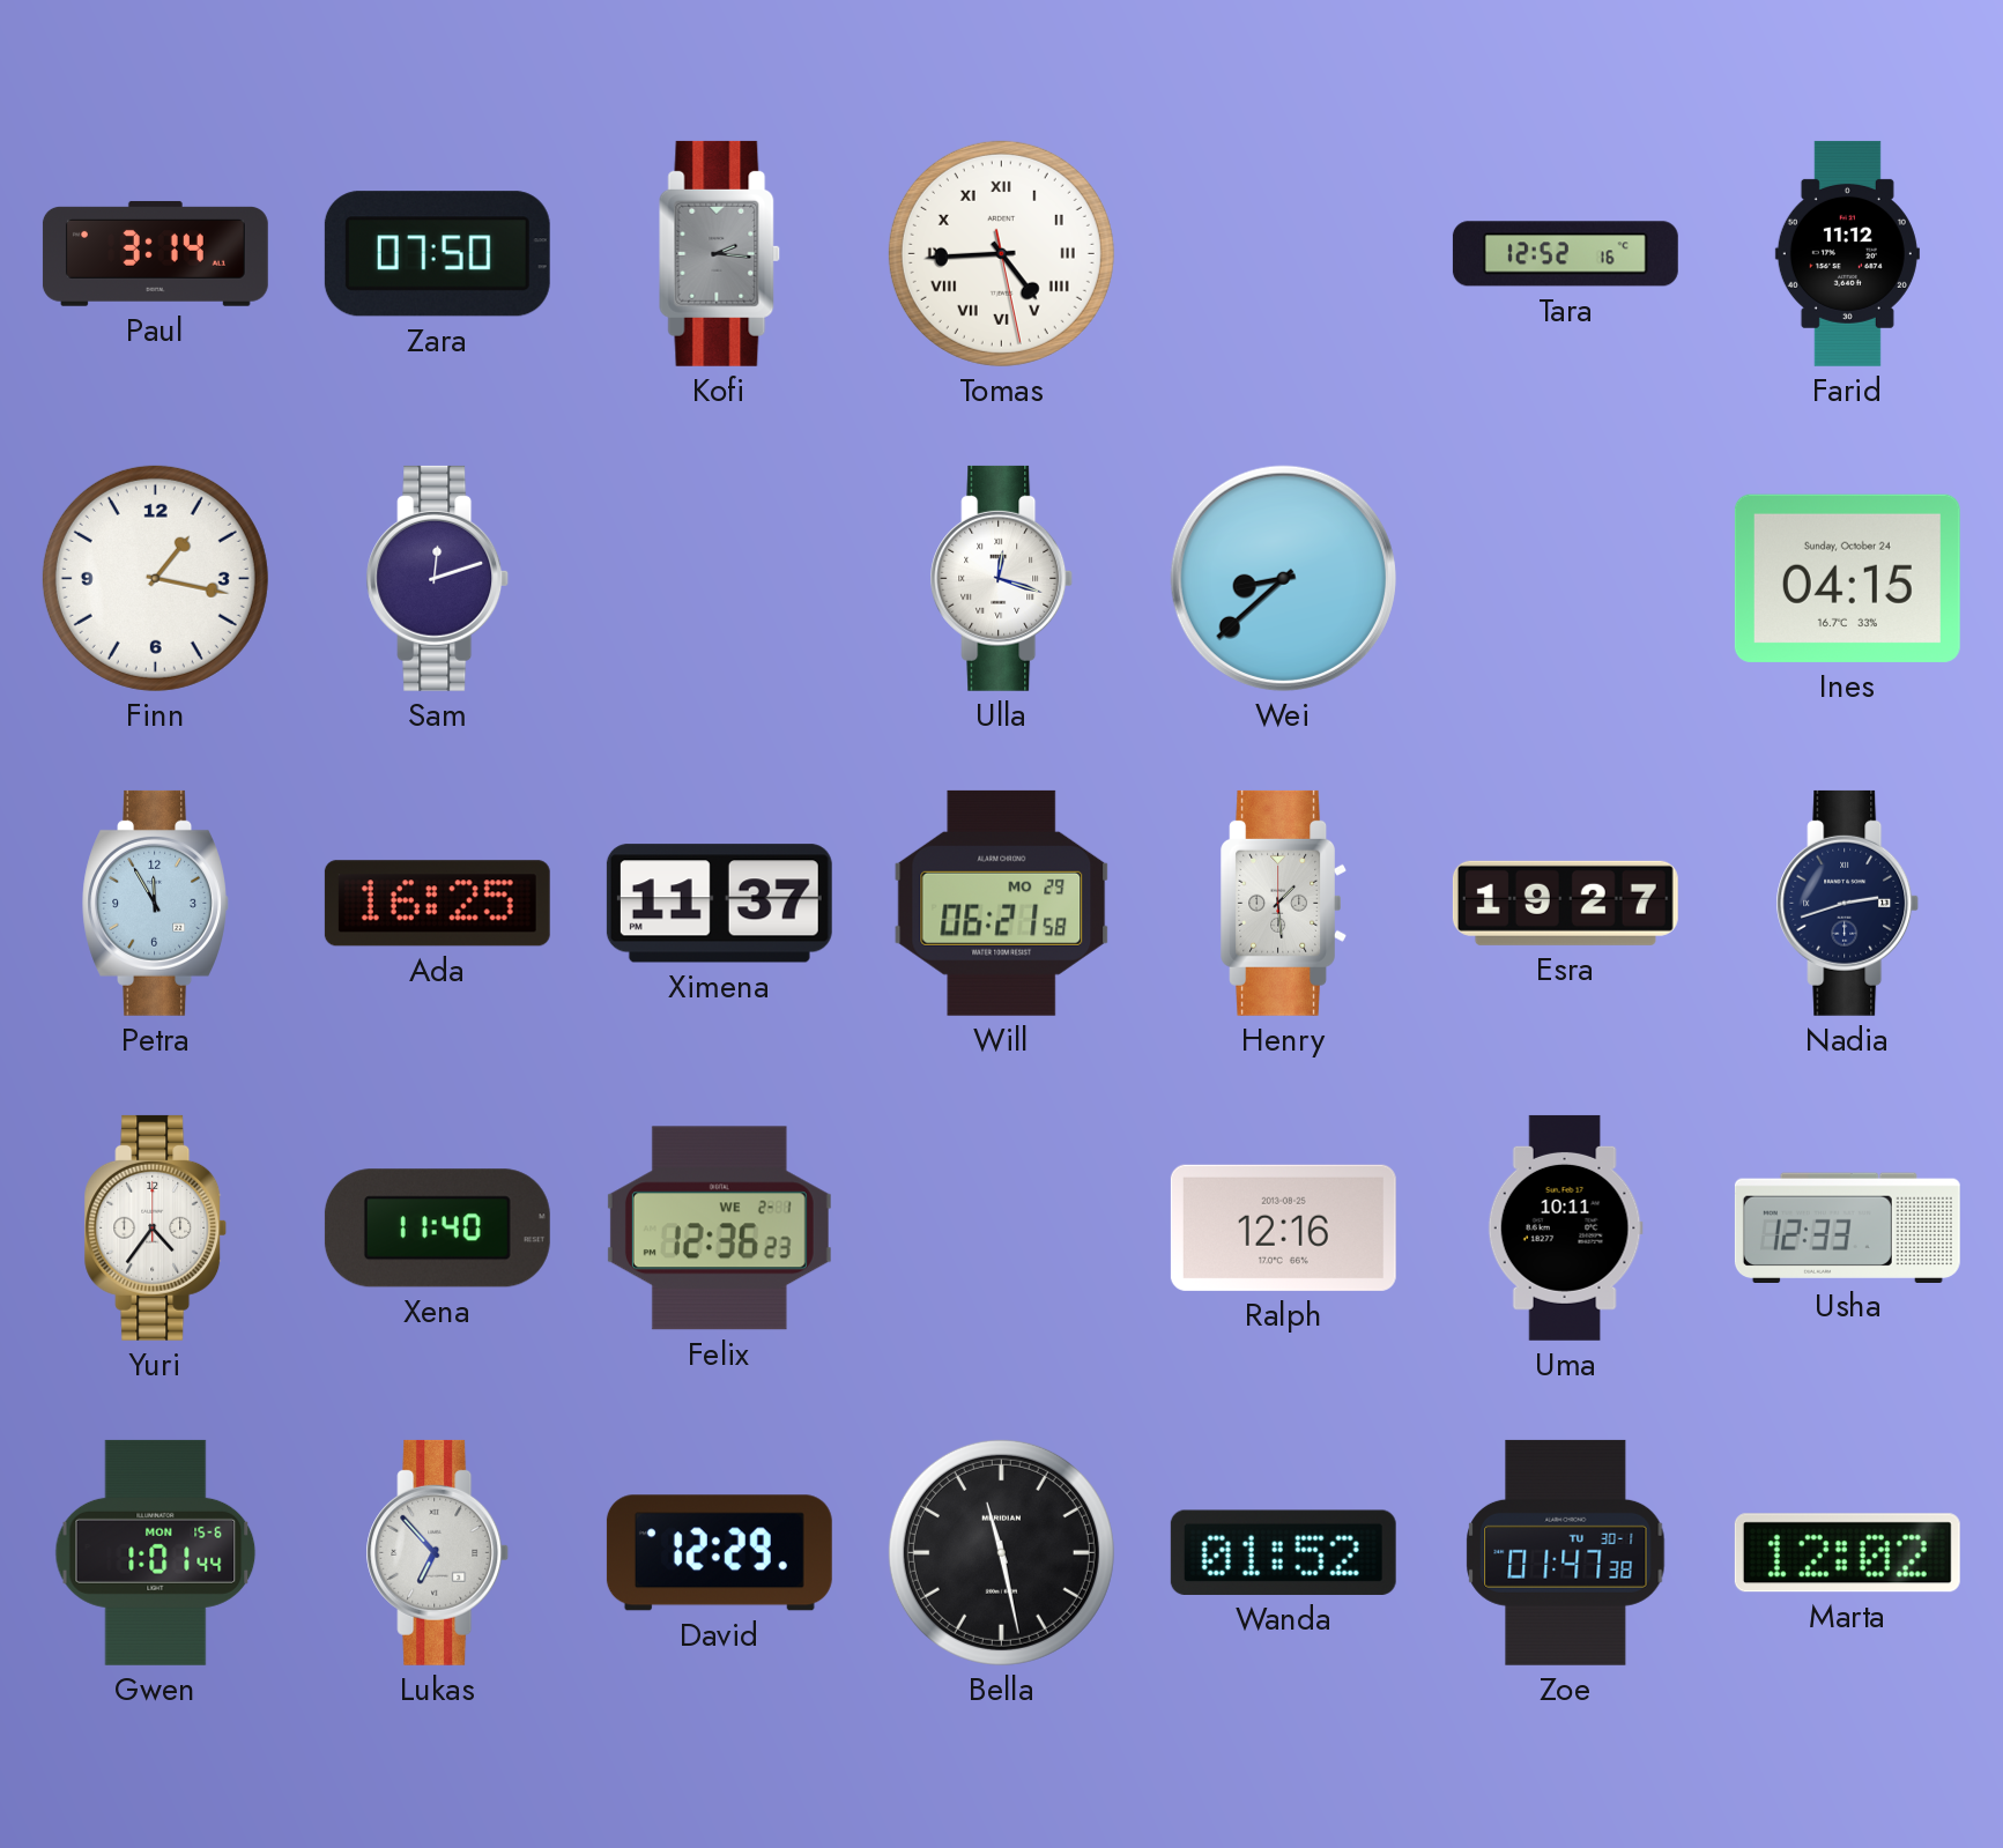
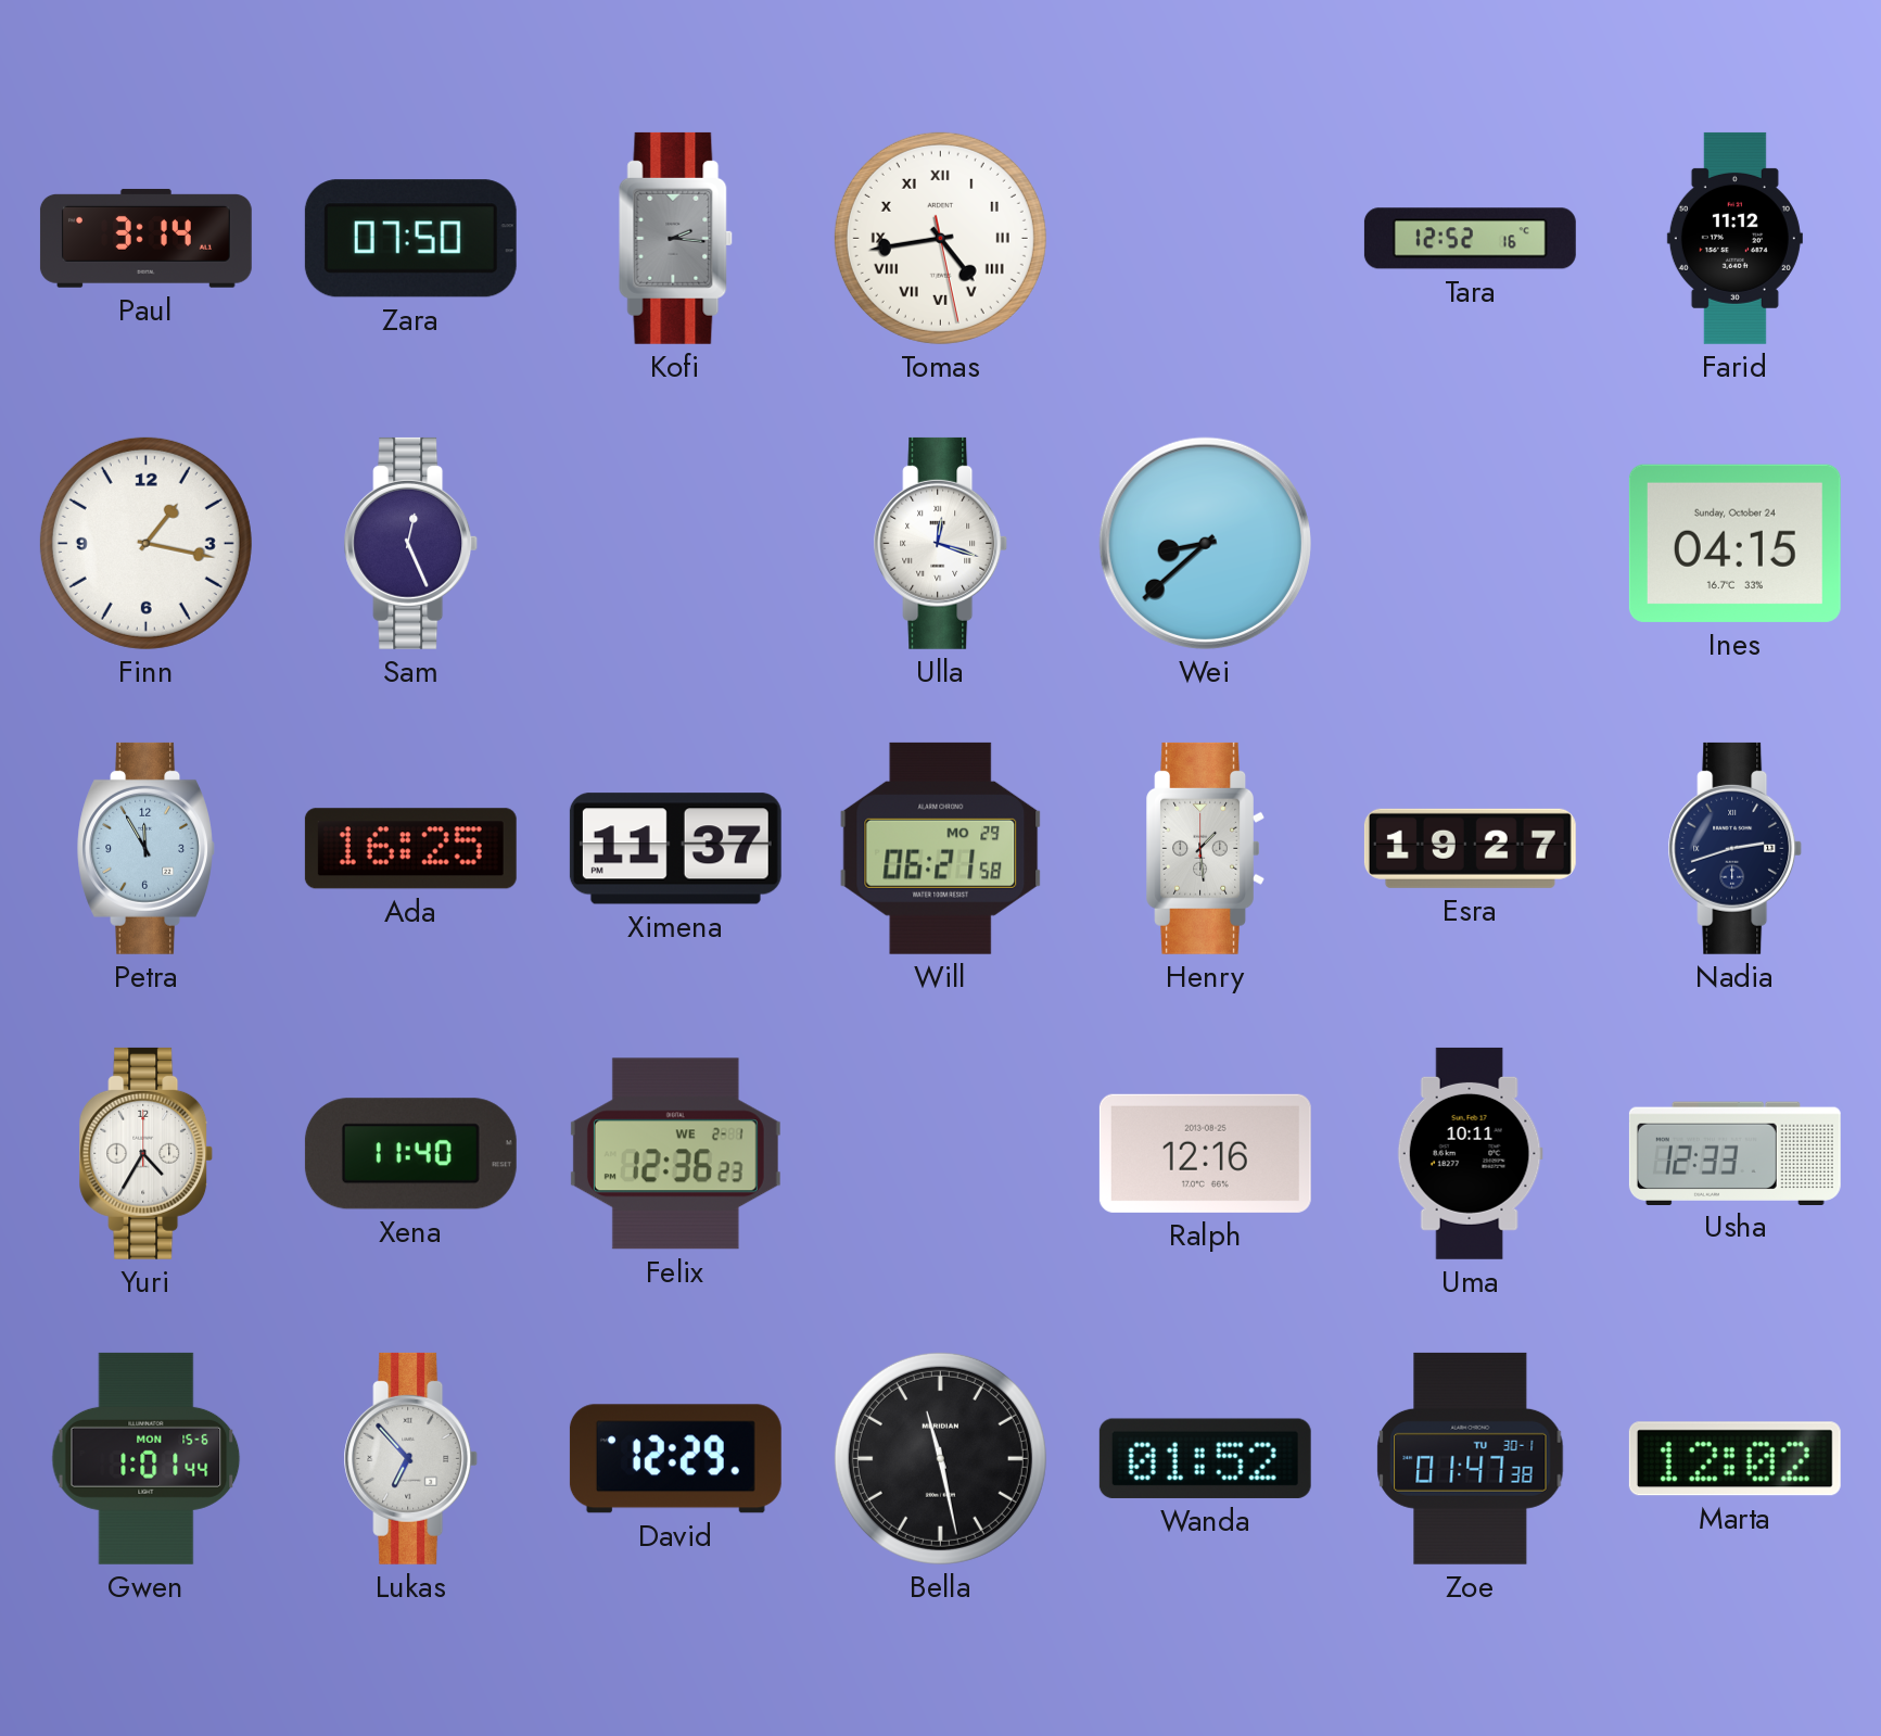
Tomas: 4:44 -> 4:43 (940, 238)
Sam: 12:12 -> 12:26 (411, 543)
Yuri: 4:36 -> 4:35 (147, 1153)
